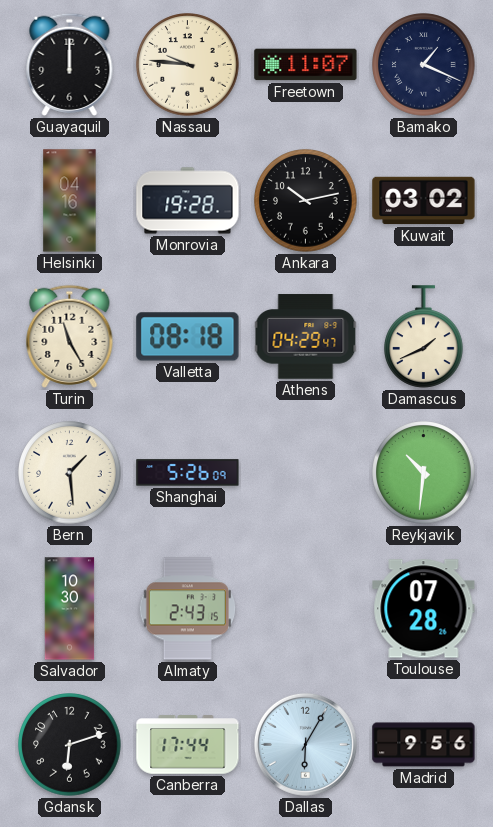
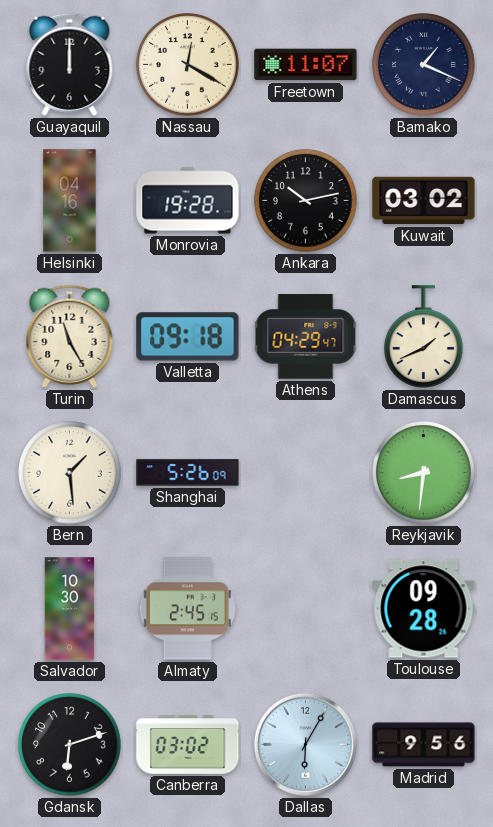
Nassau: 9:46 -> 12:20 (188, 65)
Valletta: 08:18 -> 09:18 (188, 337)
Reykjavik: 10:31 -> 8:31 (424, 473)
Almaty: 2:43 -> 2:45 (188, 609)
Toulouse: 07:28 -> 09:28 (424, 609)
Canberra: 17:44 -> 03:02 (188, 745)
